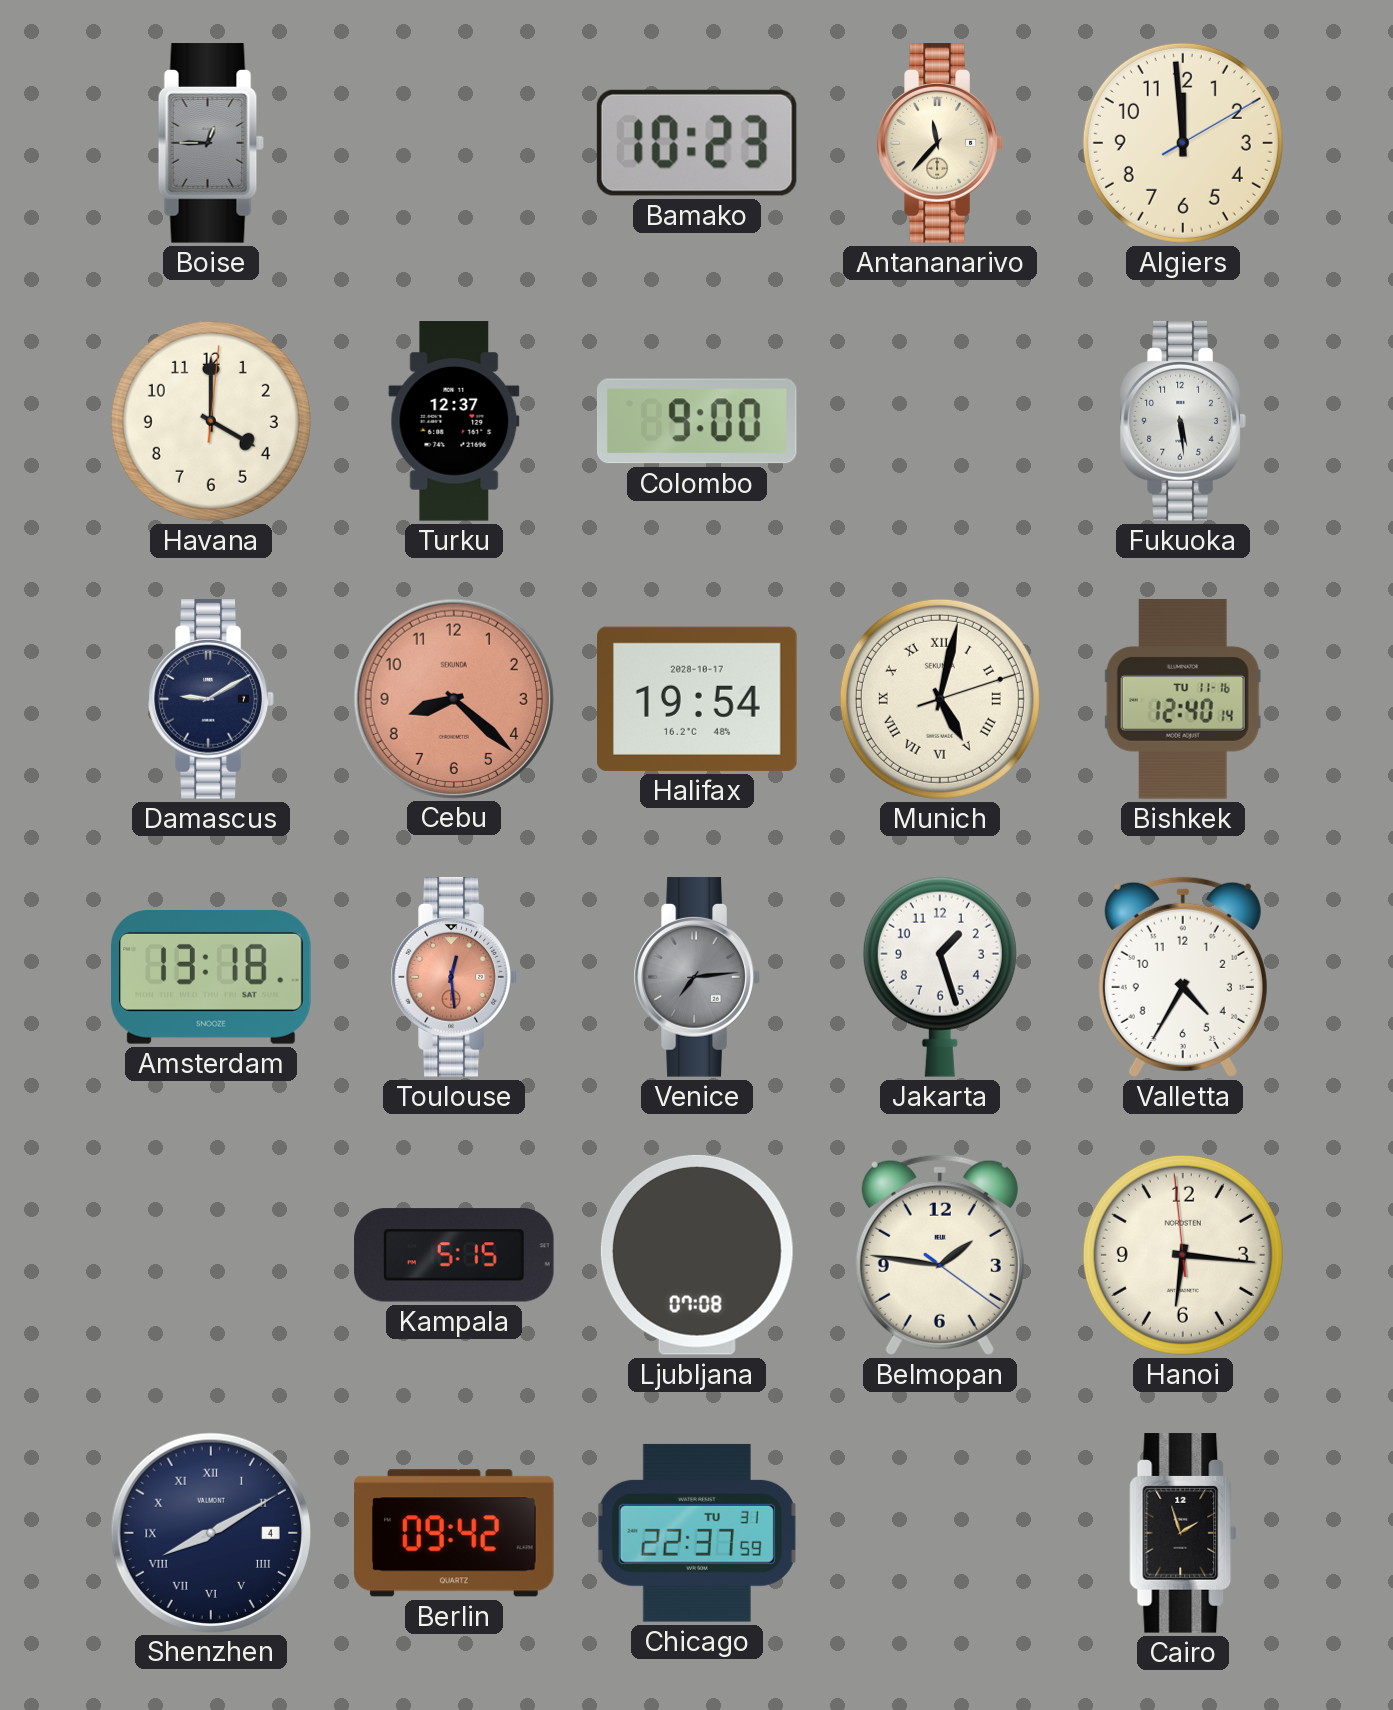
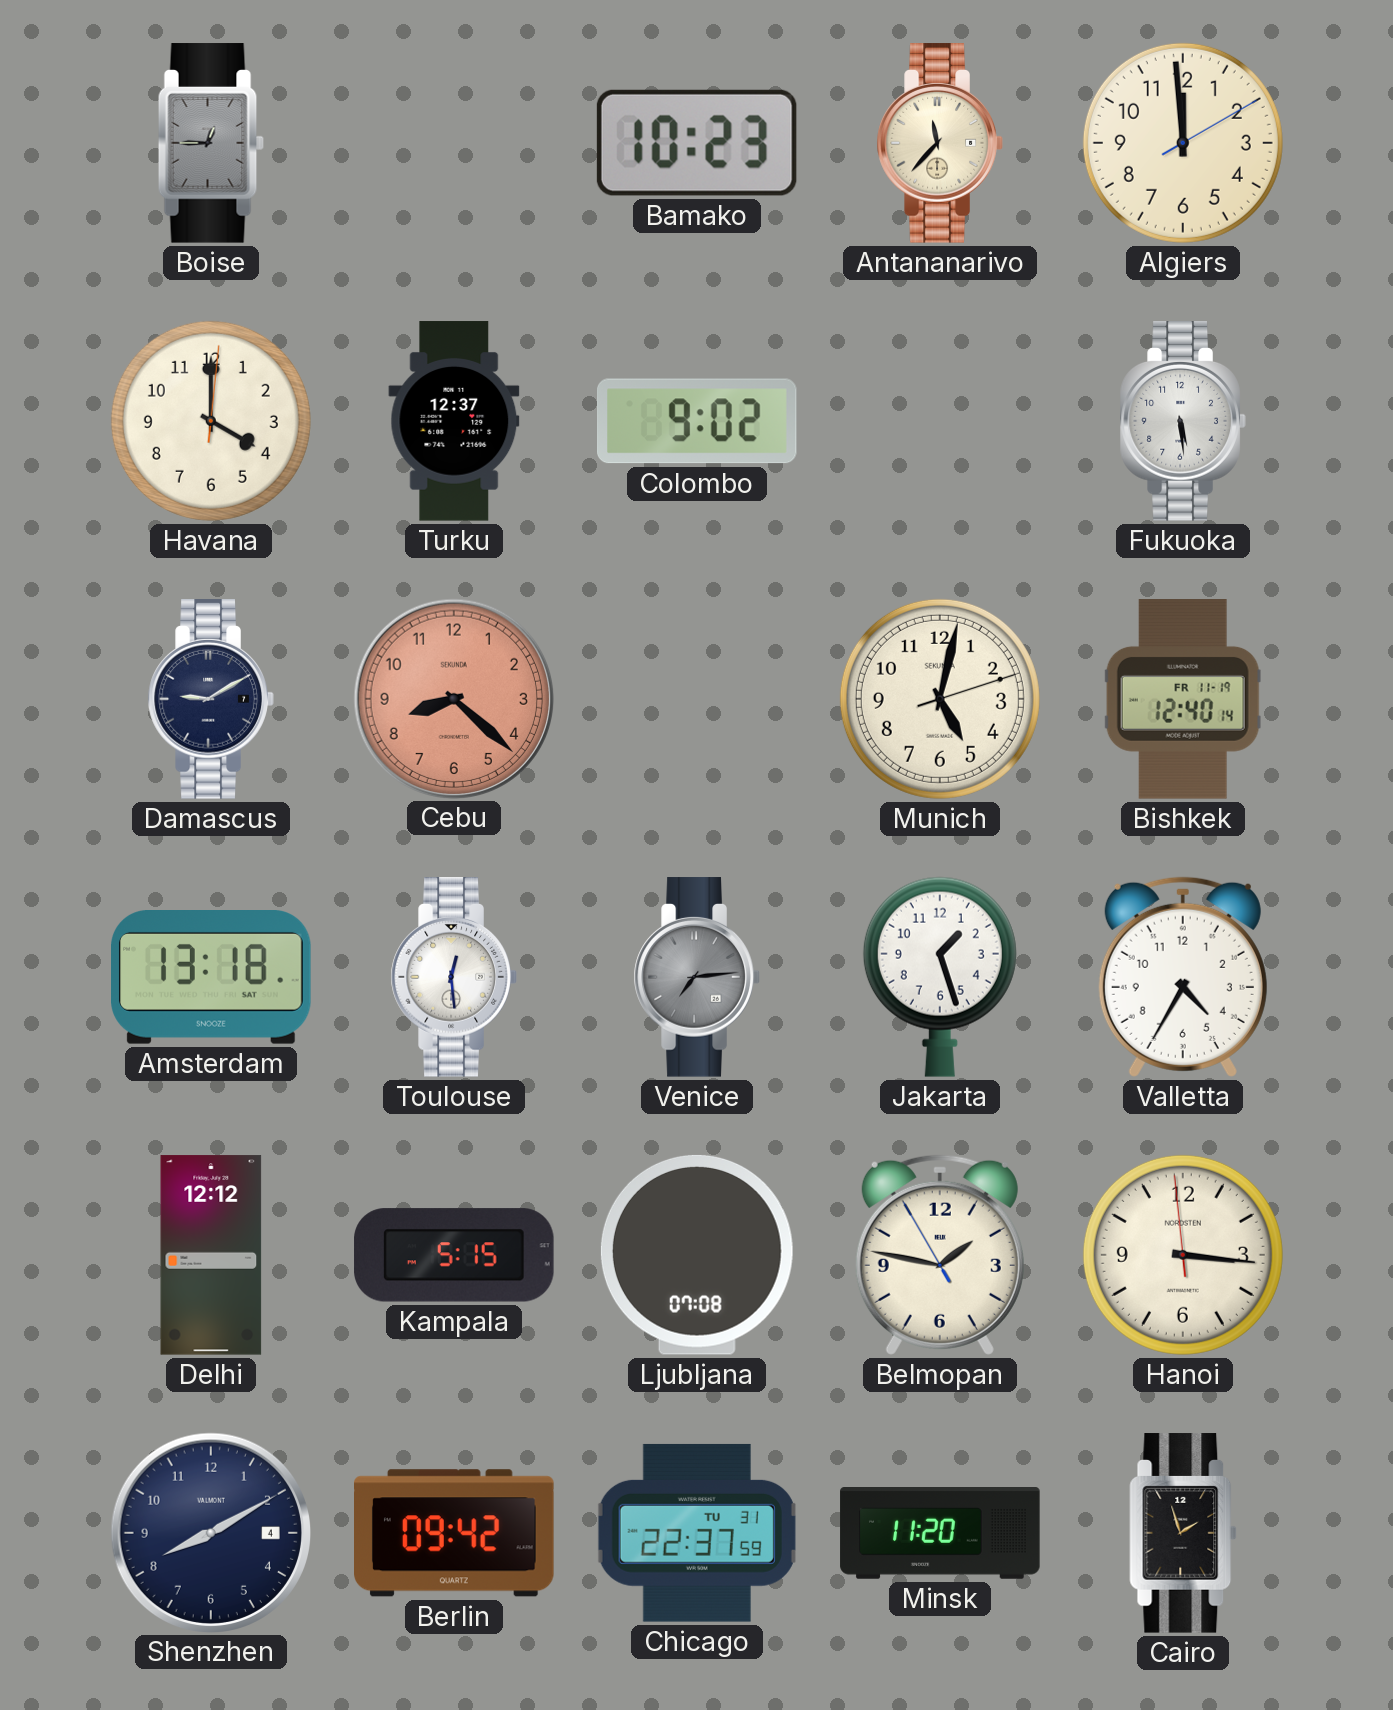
Colombo: 9:00 -> 9:02 (698, 421)
Halifax: 19:54 -> none (698, 699)
Munich numerals: Roman -> Arabic (940, 699)
Bishkek date: TU 11-16 -> FR 11-19 (1183, 699)
Toulouse dial: salmon -> white (454, 977)
Delhi: none -> 12:12 (211, 1255)
Belmopan: 1:46:21 -> 1:46:55 (940, 1255)
Hanoi: 6:15 -> 3:15 (1183, 1255)
Shenzhen numerals: Roman -> Arabic (210, 1532)
Minsk: none -> 11:20 (940, 1534)
